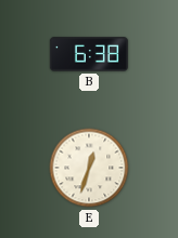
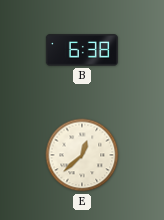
E: 12:33 -> 12:38 (82, 155)
